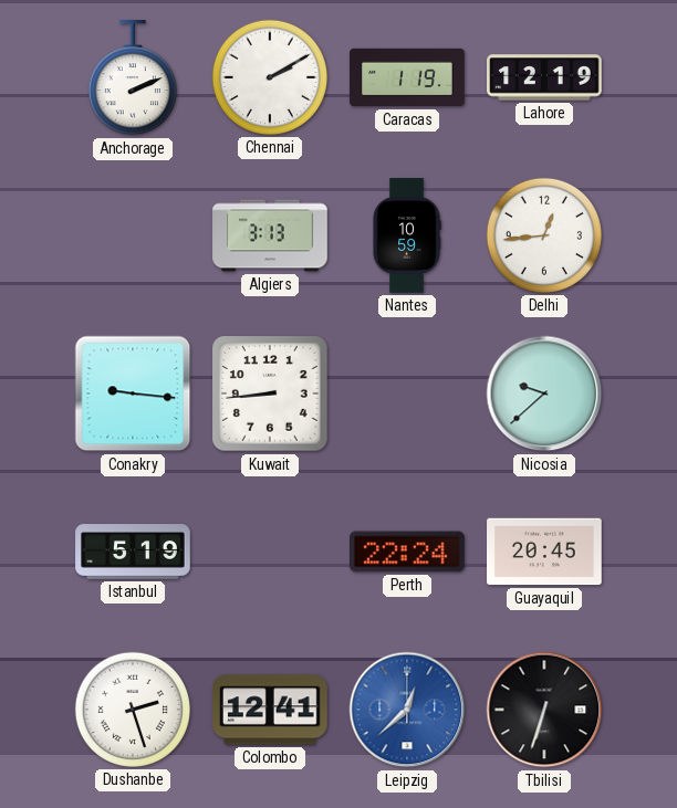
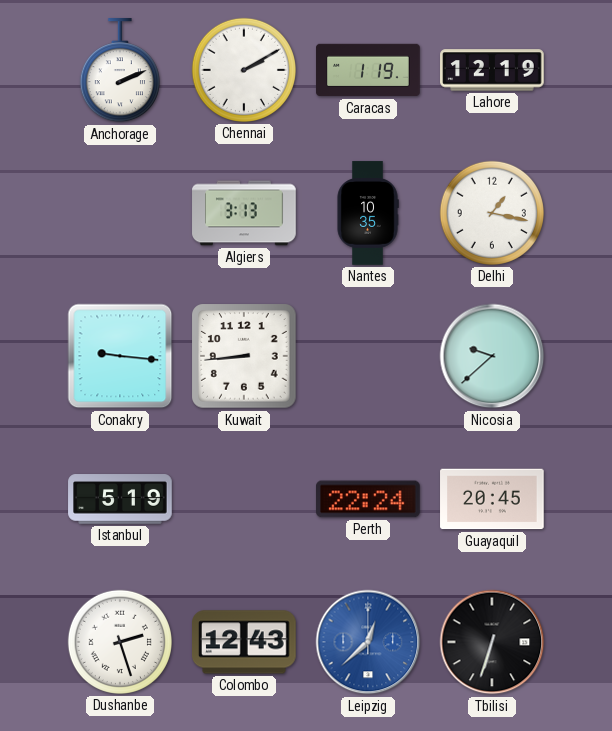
Nantes: 10:59 -> 10:35 (368, 213)
Delhi: 12:44 -> 1:17 (492, 213)
Colombo: 12:41 -> 12:43 (245, 642)
